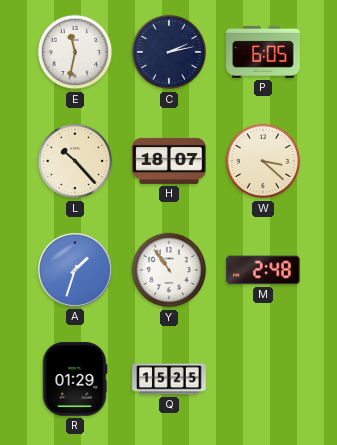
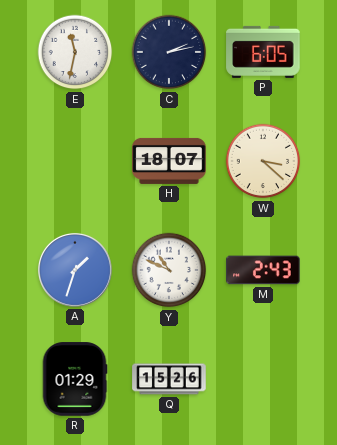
L: 10:23 -> none (75, 161)
Y: 10:54 -> 10:49 (169, 270)
M: 2:48 -> 2:43 (263, 270)
Q: 15:25 -> 15:26 (169, 379)
